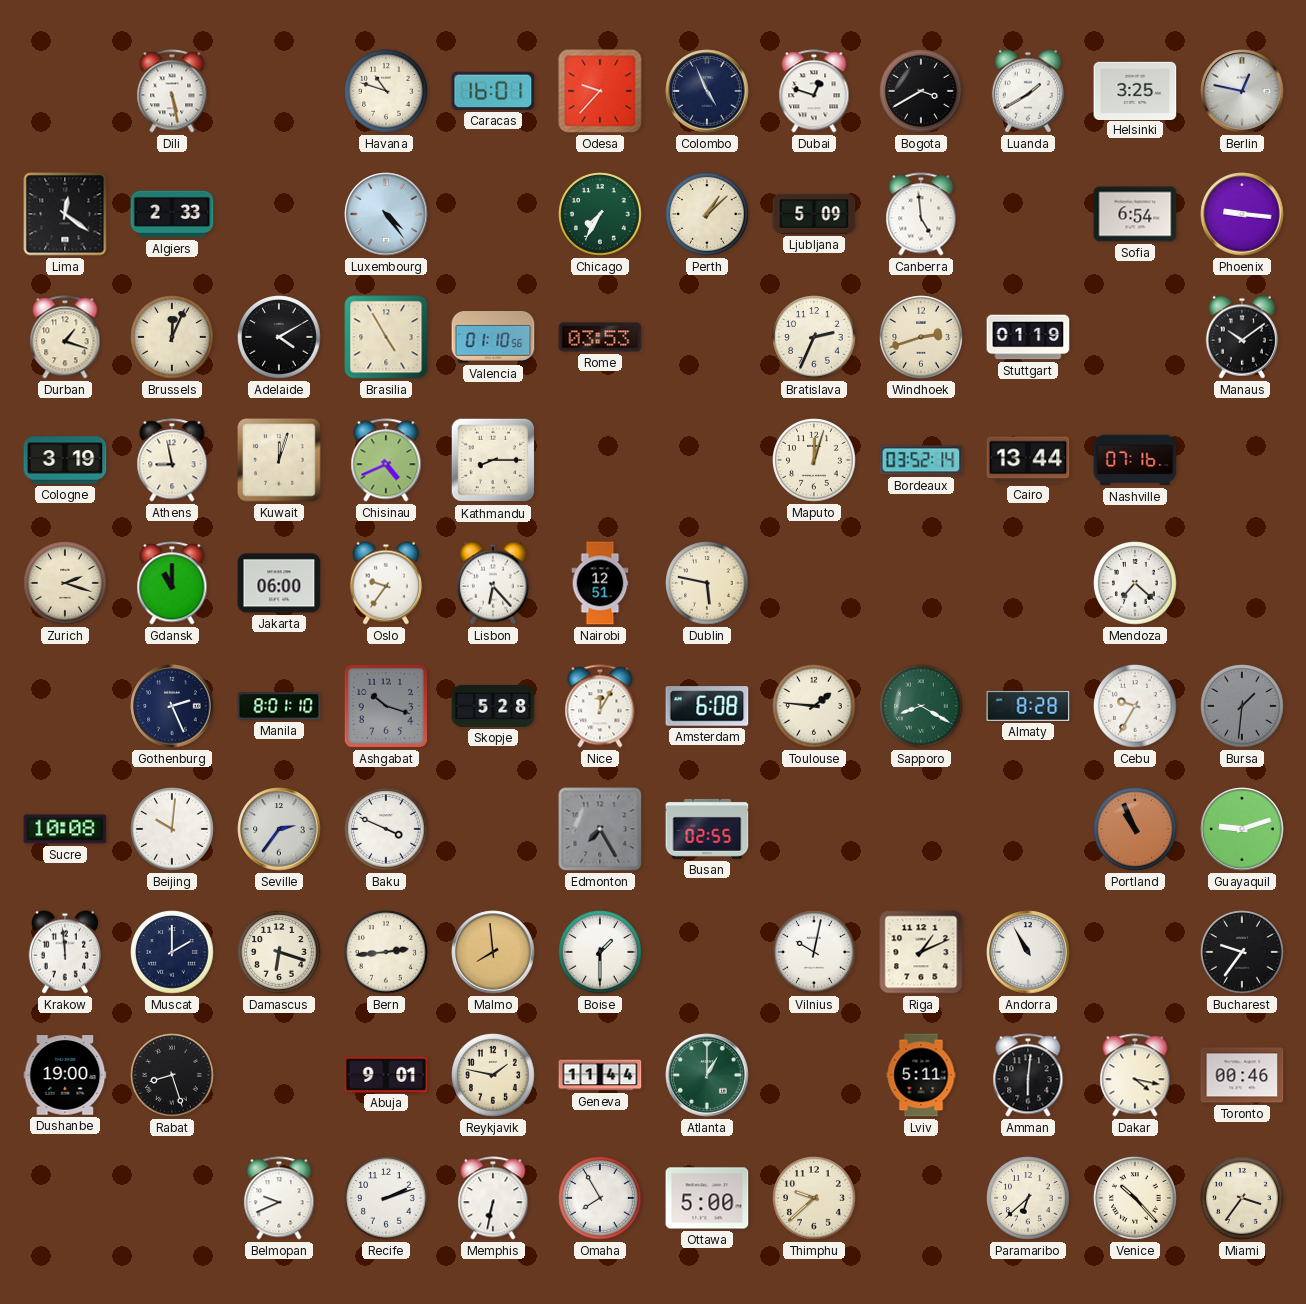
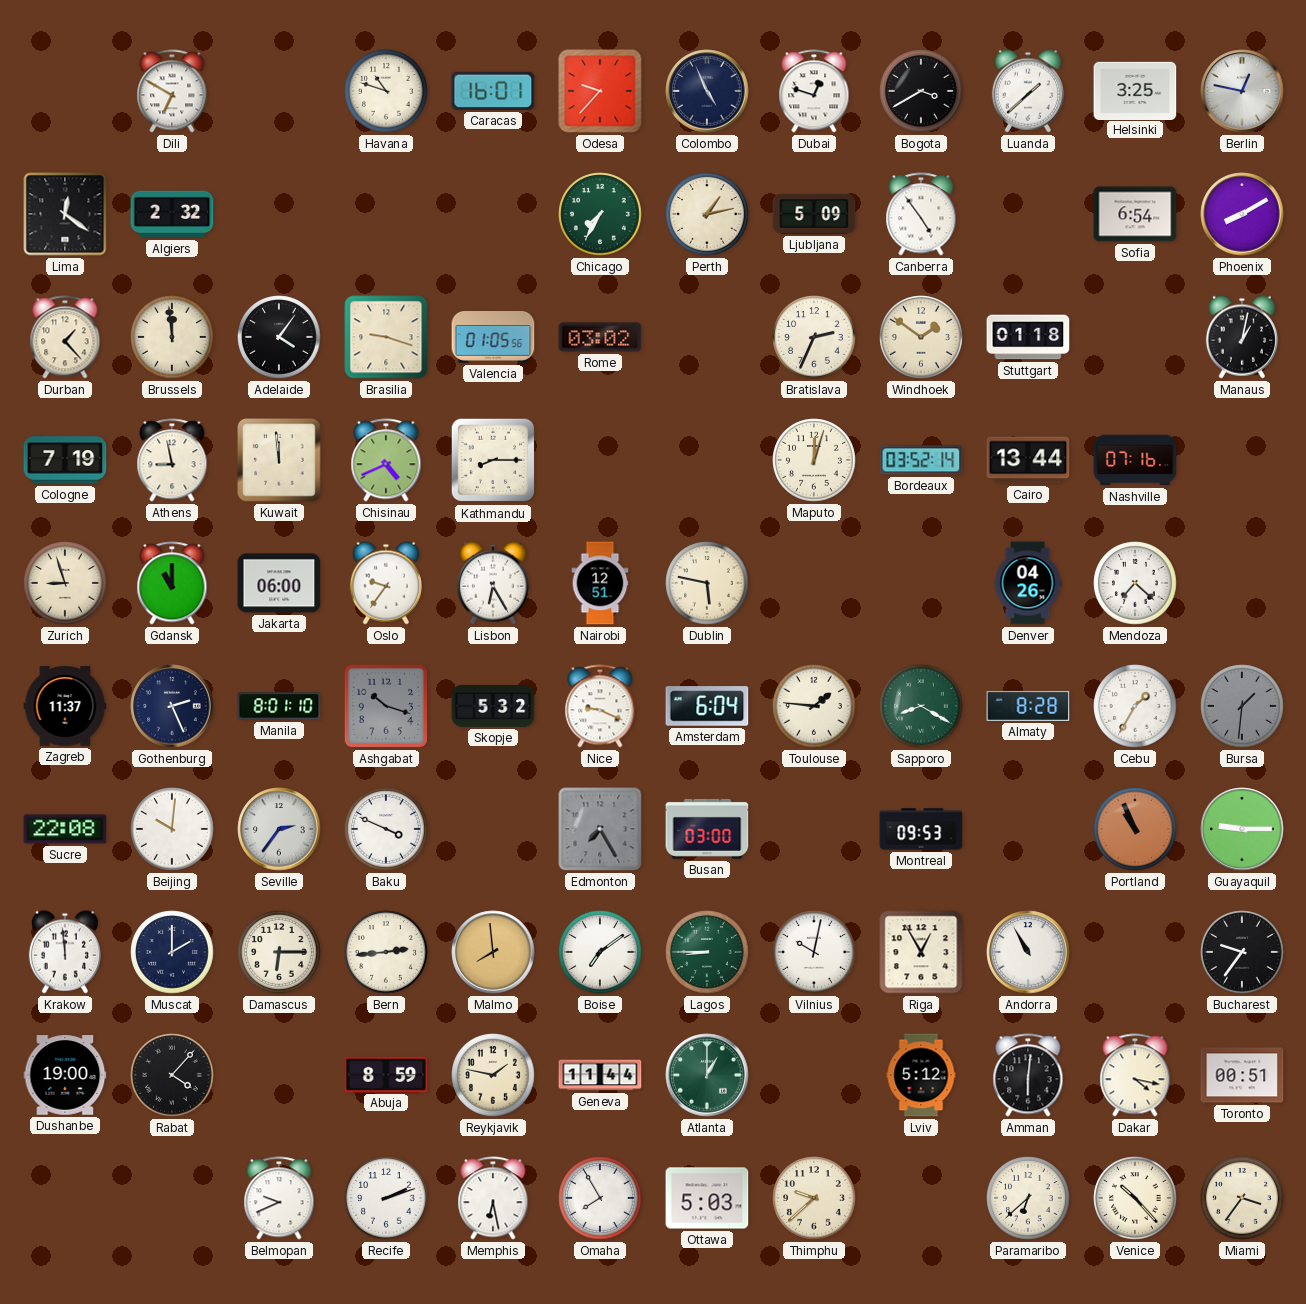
Dili: 5:28 -> 6:50 (172, 91)
Luanda: 1:40 -> 1:38 (1028, 91)
Algiers: 2:33 -> 2:32 (172, 214)
Luxembourg: 4:24 -> none (386, 214)
Perth: 1:08 -> 1:13 (707, 214)
Canberra: 4:59 -> 4:54 (921, 214)
Phoenix: 9:16 -> 8:10 (1242, 214)
Durban: 1:18 -> 1:23 (65, 337)
Brussels: 12:04 -> 11:59 (172, 337)
Adelaide: 4:10 -> 4:06 (279, 337)
Brasilia: 4:55 -> 9:18 (386, 337)
Valencia: 01:10 -> 01:05 (493, 338)
Rome: 03:53 -> 03:02 (600, 337)
Windhoek: 2:42 -> 1:51 (921, 337)
Stuttgart: 01:19 -> 01:18 (1028, 337)
Manaus: 10:09 -> 1:02 (1242, 337)
Cologne: 3:19 -> 7:19 (65, 460)
Kuwait: 12:03 -> 11:59 (279, 460)
Zurich: 2:18 -> 8:57 (65, 583)
Lisbon: 6:23 -> 6:25 (493, 583)
Denver: none -> 04:26 (1028, 583)
Zagreb: none -> 11:37 (65, 706)
Skopje: 5:28 -> 5:32 (493, 706)
Nice: 12:05 -> 9:19 (600, 706)
Amsterdam: 6:08 -> 6:04 (707, 706)
Cebu: 9:35 -> 1:35 (1135, 706)
Sucre: 10:08 -> 22:08 (65, 829)
Busan: 02:55 -> 03:00 (707, 829)
Montreal: none -> 09:53 (921, 829)
Guayaquil: 9:12 -> 9:15 (1242, 829)
Damascus: 6:18 -> 6:15 (279, 952)
Boise: 1:30 -> 7:09 (600, 952)
Lagos: none -> 8:45 (707, 952)
Riga: 1:11 -> 12:55 (921, 952)
Rabat: 8:27 -> 4:07 (172, 1075)
Abuja: 9:01 -> 8:59 (386, 1074)
Lviv: 5:11 -> 5:12 (921, 1075)
Toronto: 00:46 -> 00:51 (1242, 1075)
Memphis: 6:32 -> 6:28 (493, 1198)
Ottawa: 5:00 -> 5:03 (707, 1198)
